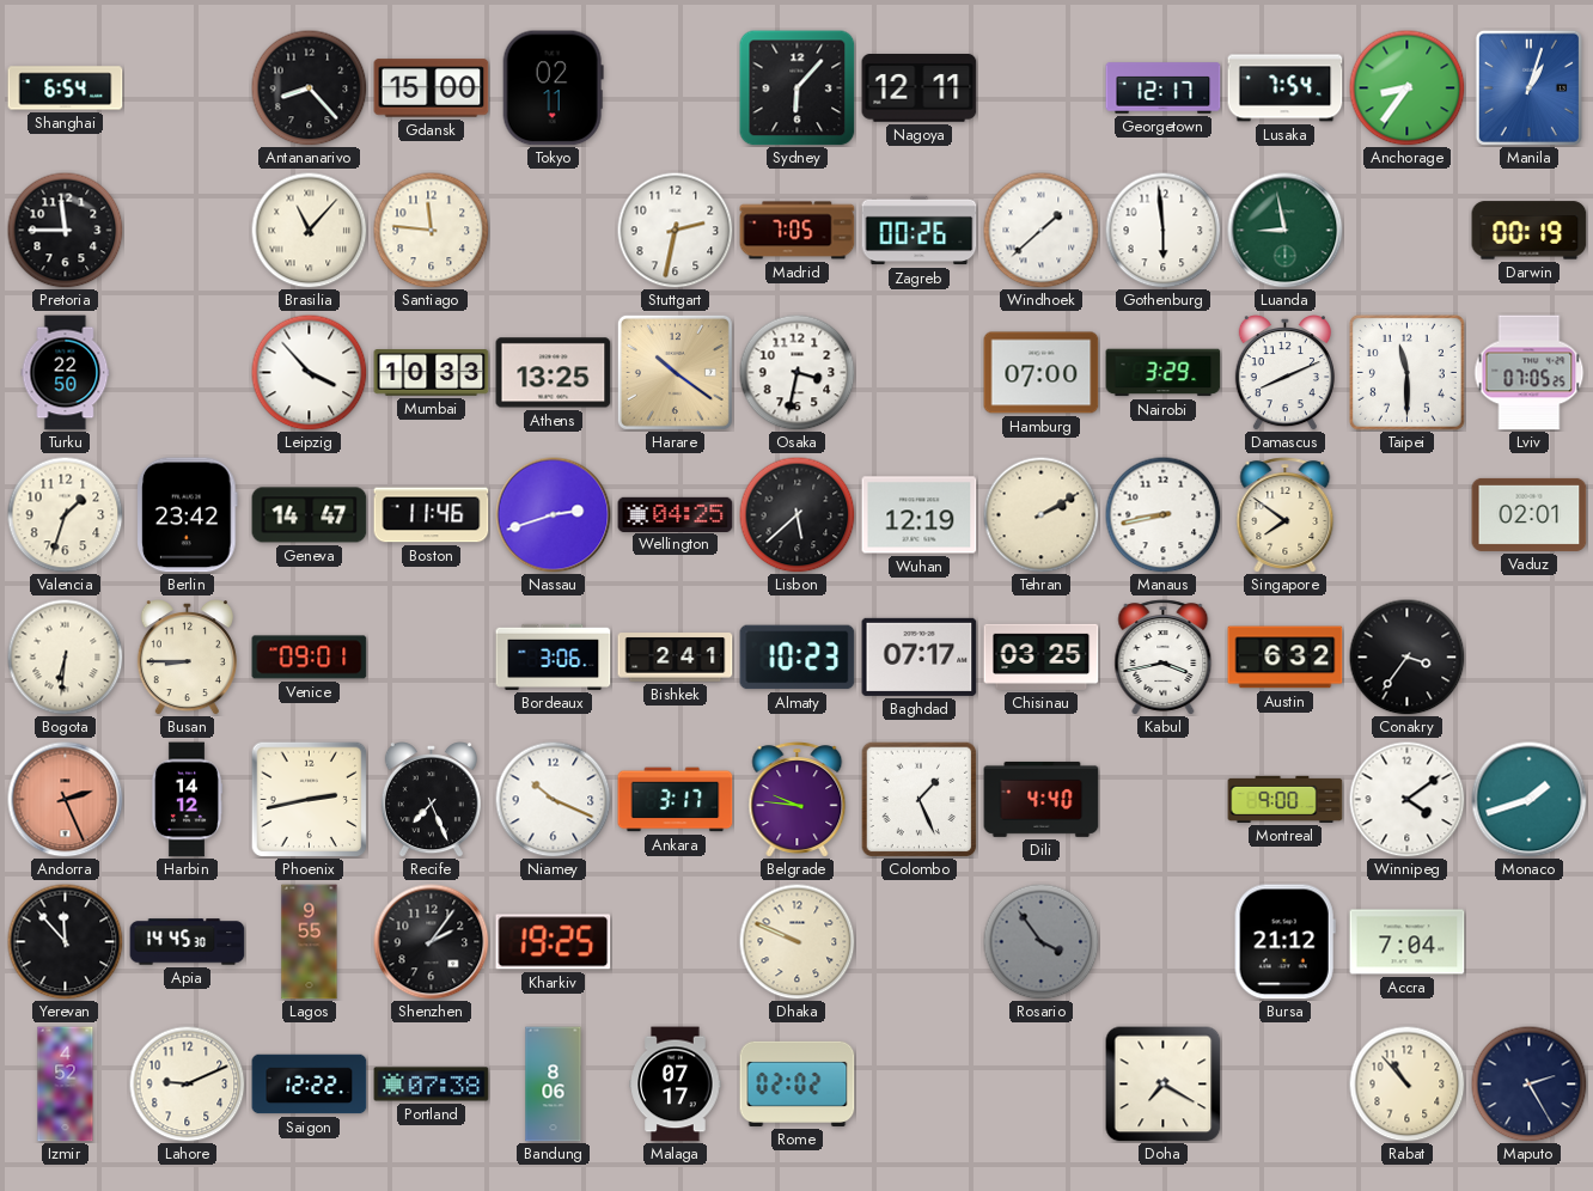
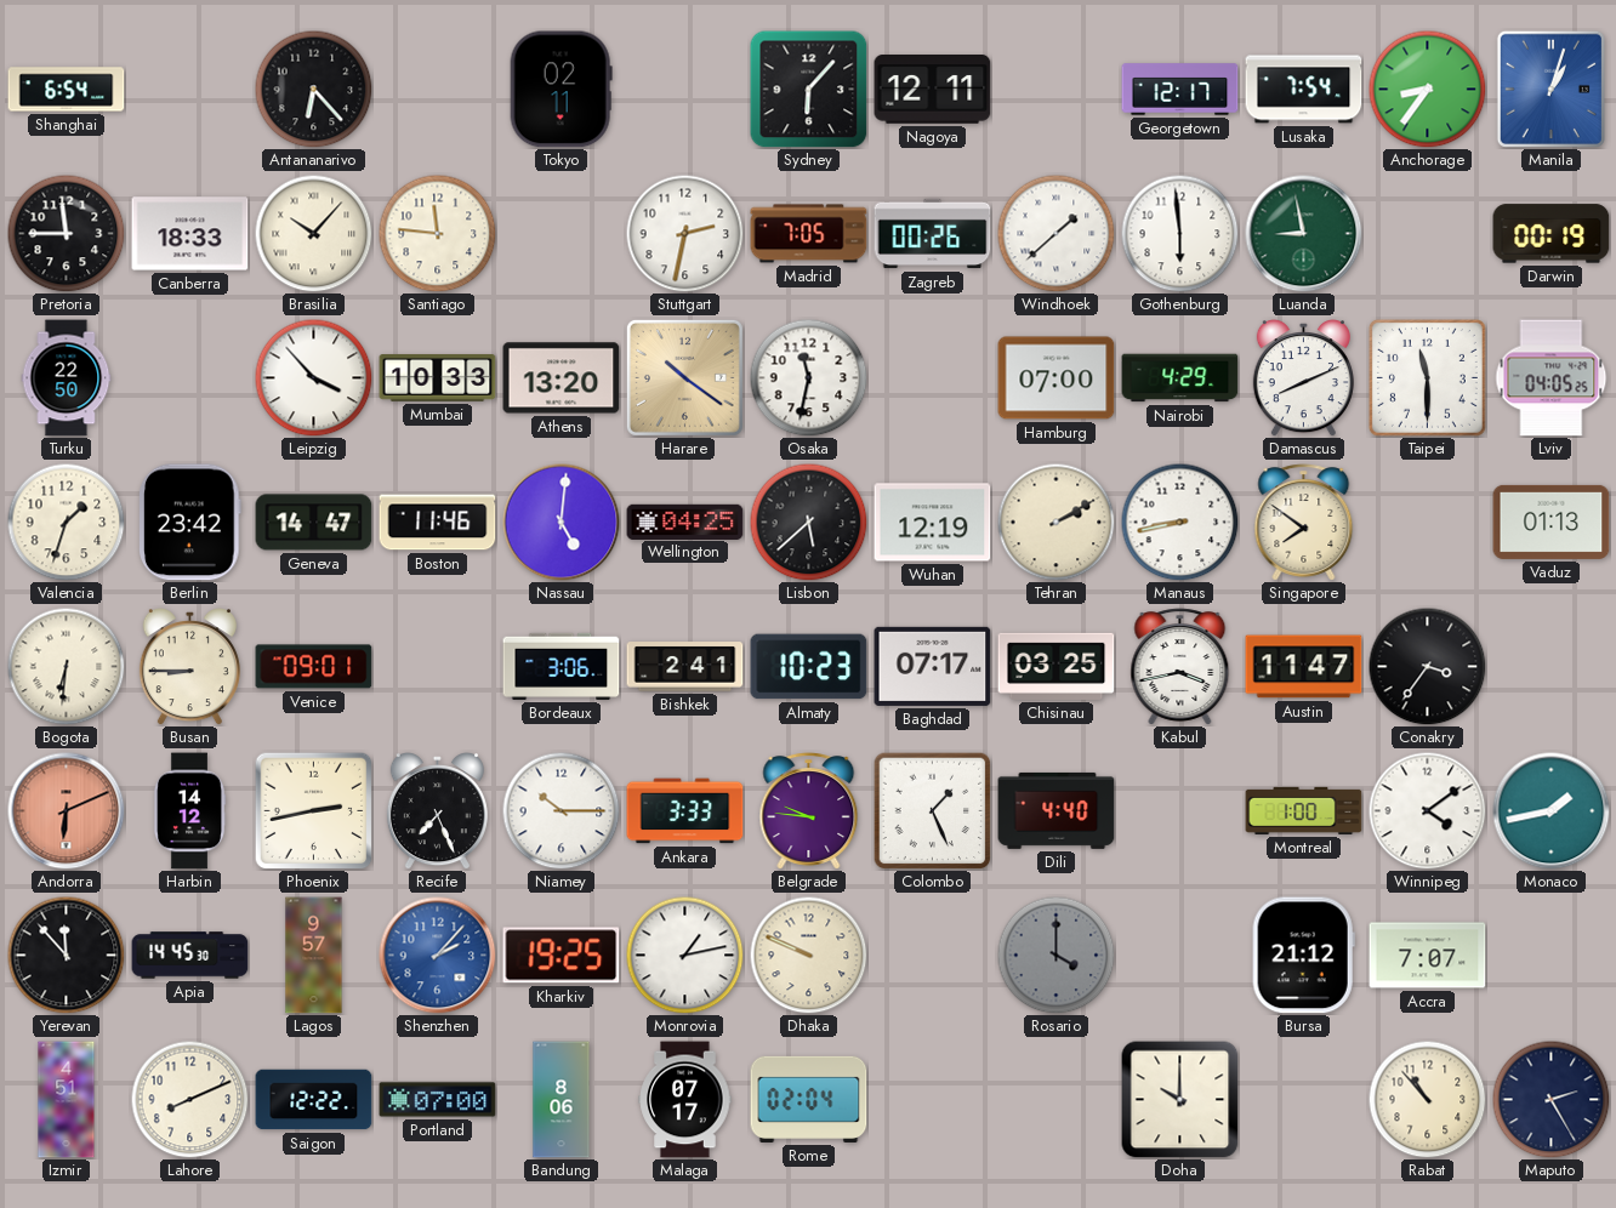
Antananarivo: 8:23 -> 6:23 (313, 89)
Gdansk: 15:00 -> none (432, 88)
Canberra: none -> 18:33 (190, 234)
Brasilia: 11:07 -> 10:07 (313, 233)
Athens: 13:25 -> 13:20 (562, 378)
Osaka: 3:32 -> 11:32 (808, 377)
Nairobi: 3:29 -> 4:29 (1180, 378)
Lviv: 07:05 -> 04:05 (1552, 378)
Nassau: 2:42 -> 5:01 (562, 523)
Vaduz: 02:01 -> 01:13 (1552, 522)
Austin: 6:32 -> 11:47 (1304, 667)
Andorra: 2:26 -> 6:11 (67, 811)
Niamey: 10:19 -> 10:15 (561, 810)
Ankara: 3:17 -> 3:33 (685, 811)
Montreal: 9:00 -> 1:00 (1304, 810)
Monaco: 1:42 -> 1:43 (1552, 811)
Lagos: 9:55 -> 9:57 (314, 956)
Shenzhen: 2:06 -> 2:07 (438, 956)
Shenzhen dial: black -> blue (438, 956)
Monrovia: none -> 1:13 (684, 955)
Rosario: 3:54 -> 4:00 (1055, 955)
Accra: 7:04 -> 7:07 (1428, 956)
Izmir: 4:52 -> 4:51 (67, 1100)
Lahore: 9:11 -> 8:11 (189, 1099)
Portland: 07:38 -> 07:00 (438, 1100)
Rome: 02:02 -> 02:04 (809, 1099)
Doha: 7:20 -> 10:00 (1180, 1100)
